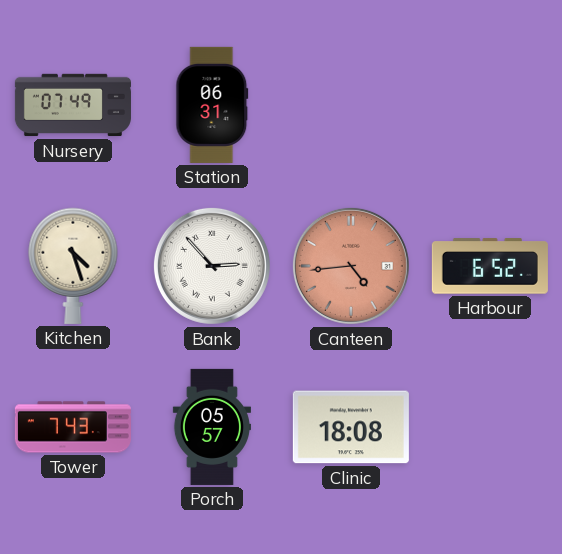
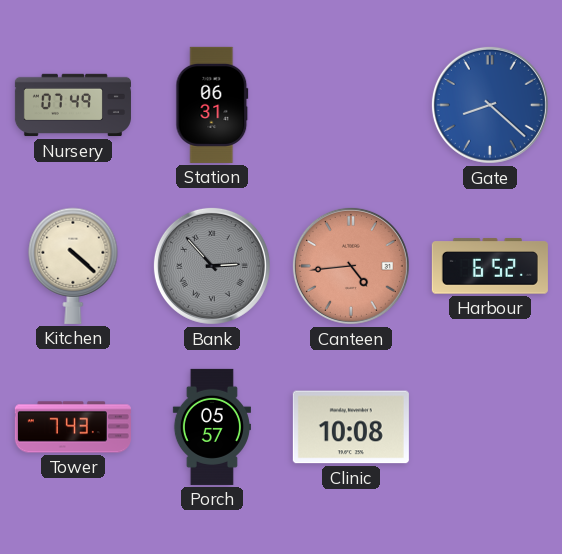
Gate: none -> 8:22 (490, 105)
Kitchen: 4:27 -> 4:22 (73, 266)
Bank dial: white -> grey (212, 266)
Clinic: 18:08 -> 10:08 (351, 427)
